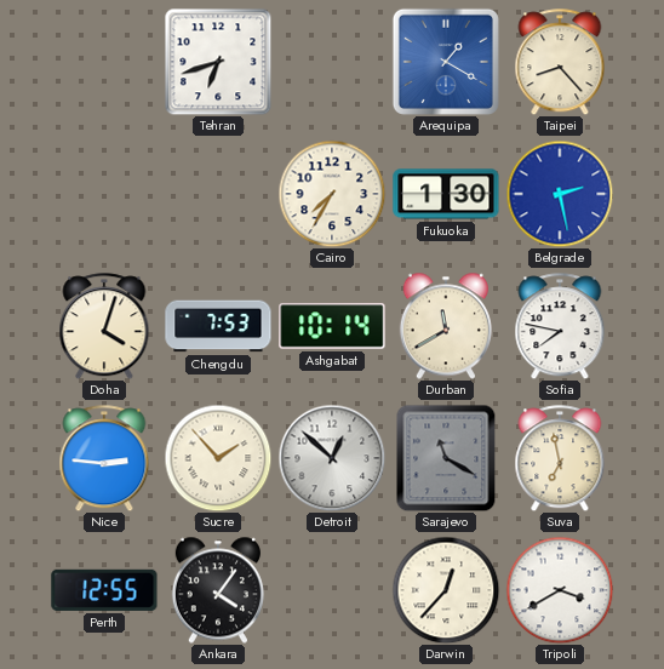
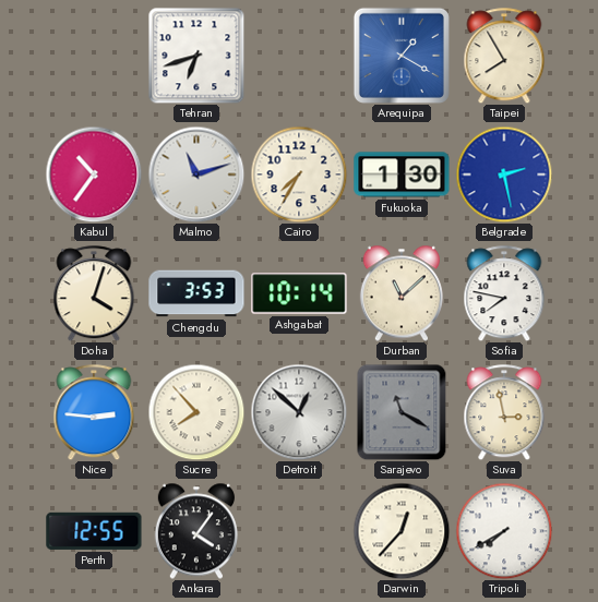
Taipei: 8:23 -> 7:55 (504, 56)
Kabul: none -> 10:36 (94, 174)
Malmo: none -> 11:12 (196, 174)
Chengdu: 7:53 -> 3:53 (196, 293)
Durban: 11:40 -> 11:08 (402, 293)
Sucre: 1:53 -> 7:53 (196, 412)
Suva: 6:58 -> 2:58 (504, 412)
Tripoli: 3:40 -> 7:40 (504, 531)
